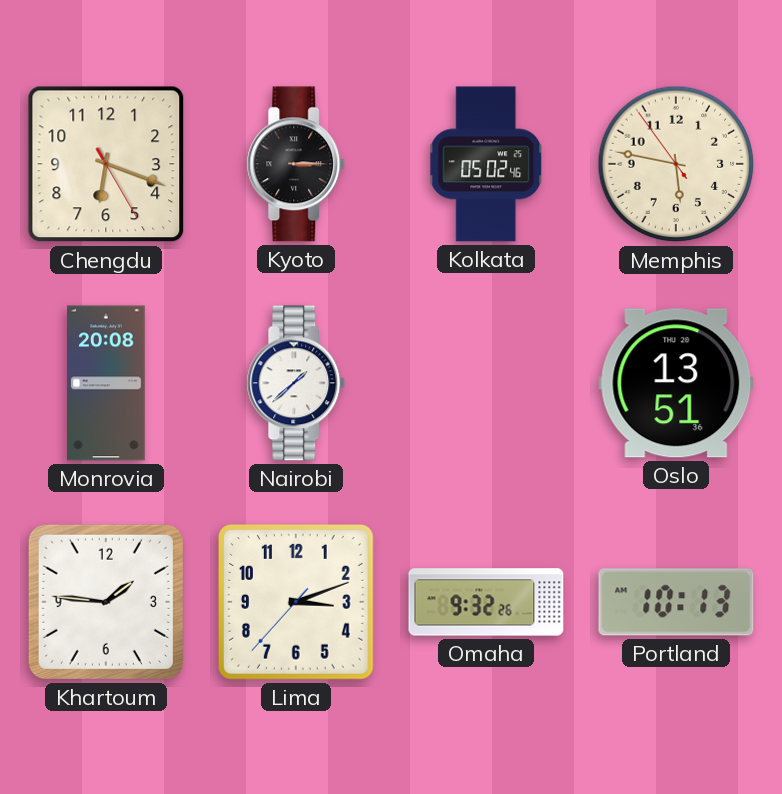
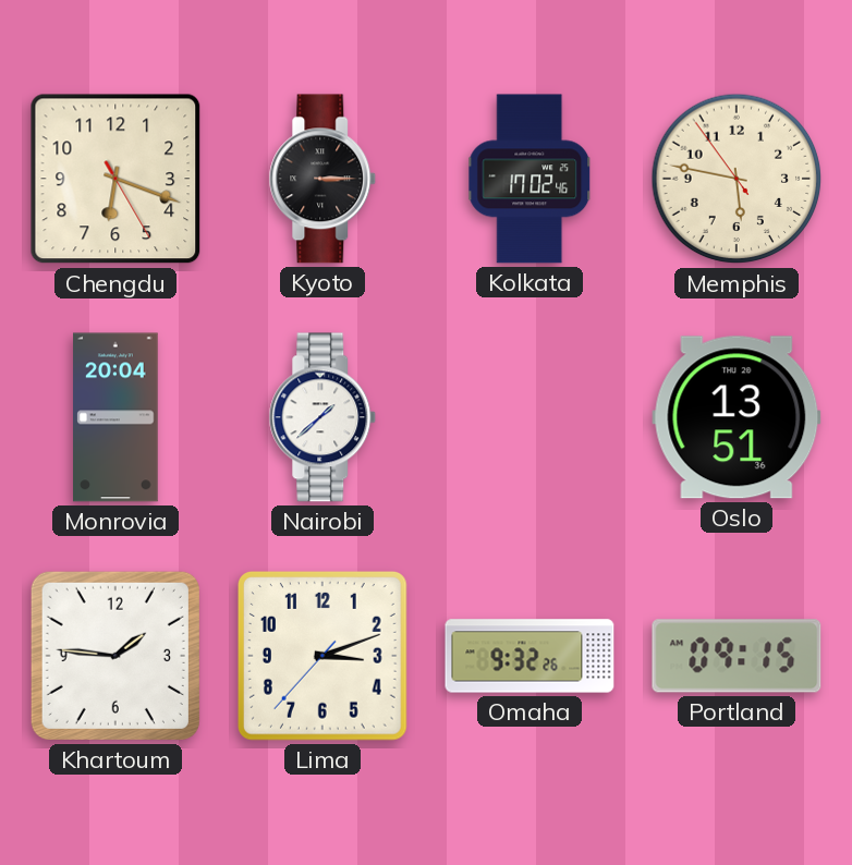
Kolkata: 05:02 -> 17:02 (530, 179)
Monrovia: 20:08 -> 20:04 (115, 417)
Portland: 10:13 -> 09:15 (737, 656)
